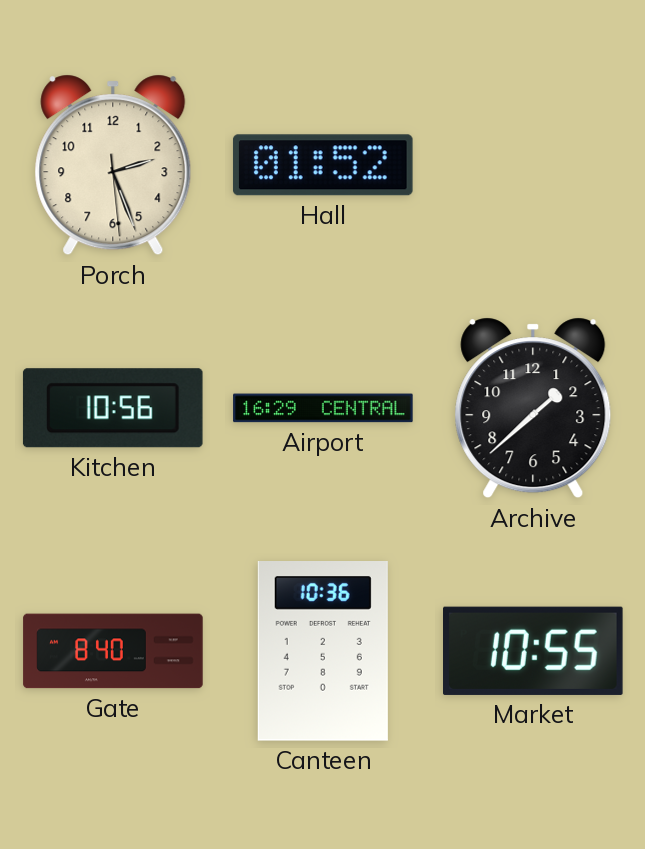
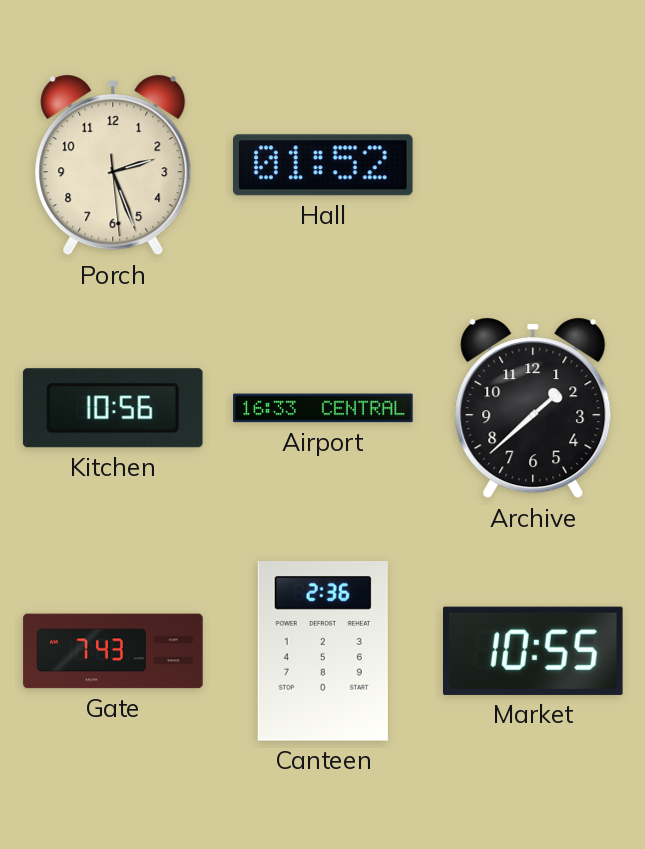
Airport: 16:29 -> 16:33 (323, 408)
Gate: 8:40 -> 7:43 (113, 651)
Canteen: 10:36 -> 2:36 (323, 652)
